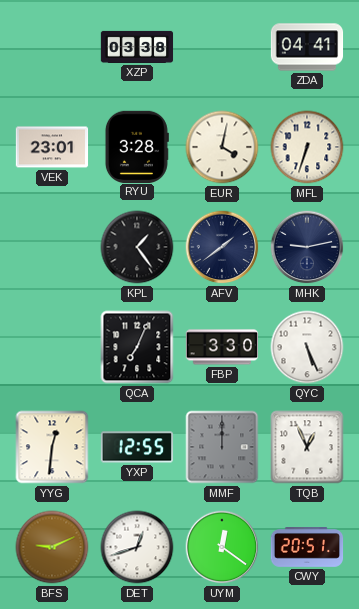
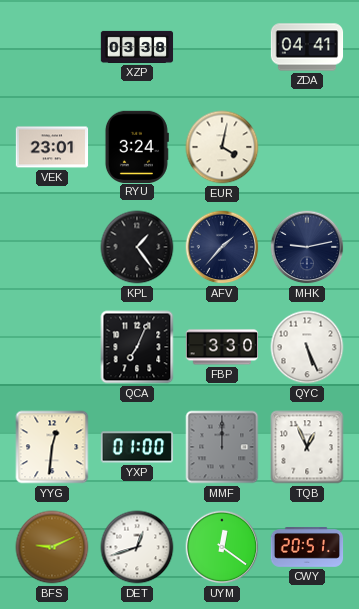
RYU: 3:28 -> 3:24 (136, 146)
MFL: 6:33 -> none (307, 147)
AFV: 1:39 -> 1:37 (222, 247)
YXP: 12:55 -> 01:00 (137, 447)
